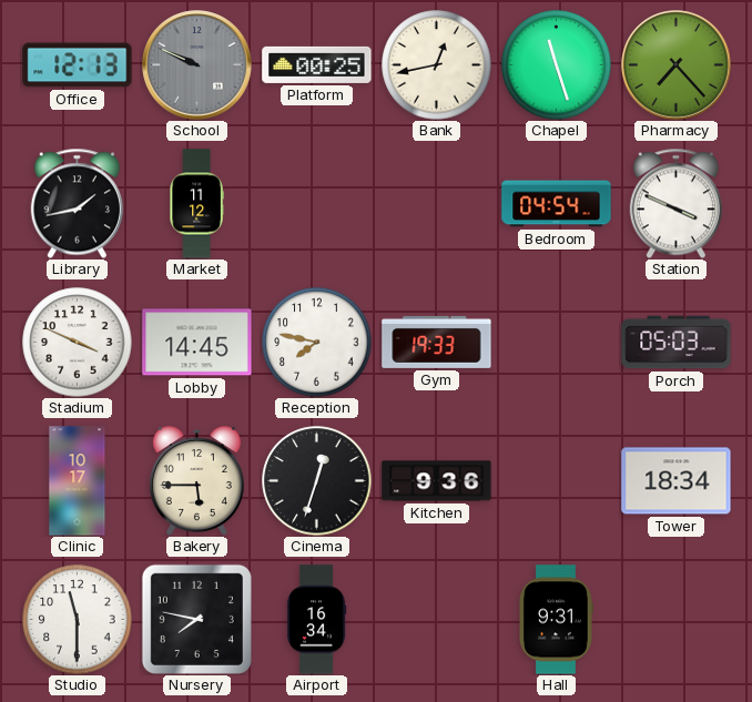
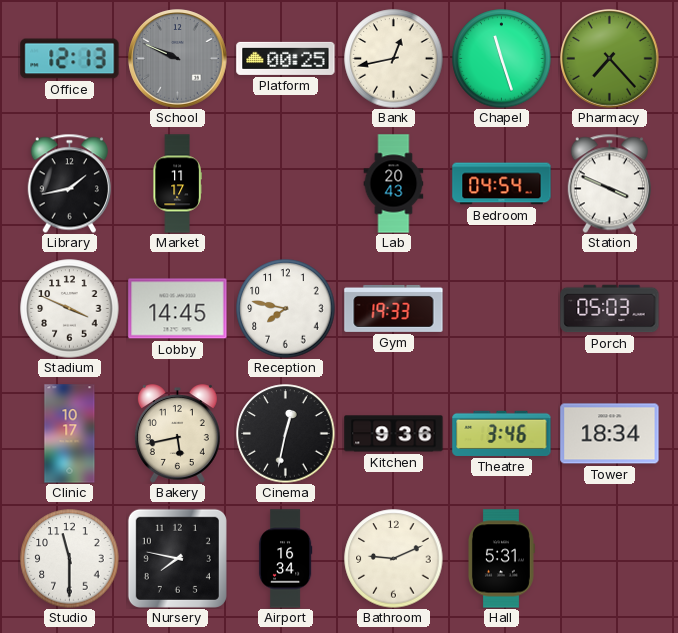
Market: 11:12 -> 11:17 (177, 184)
Lab: none -> 20:43 (394, 184)
Bakery: 5:45 -> 5:43 (177, 434)
Cinema: 12:33 -> 12:32 (286, 434)
Theatre: none -> 3:46 (502, 433)
Bathroom: none -> 9:11 (394, 559)
Hall: 9:31 -> 5:31 (501, 559)
